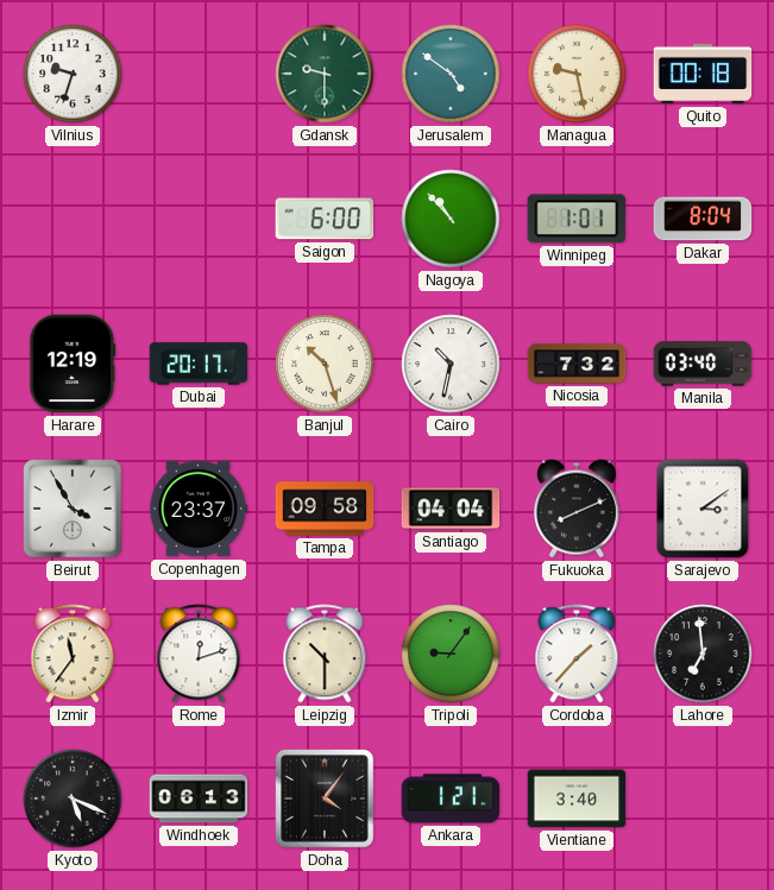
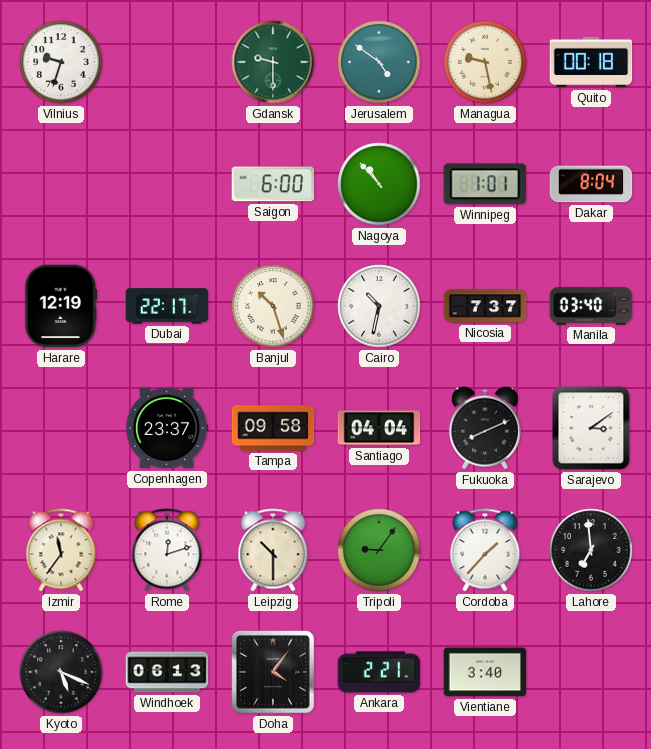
Dubai: 20:17 -> 22:17 (167, 306)
Nicosia: 7:32 -> 7:37 (485, 306)
Beirut: 3:55 -> none (73, 509)
Ankara: 1:21 -> 2:21 (379, 672)
